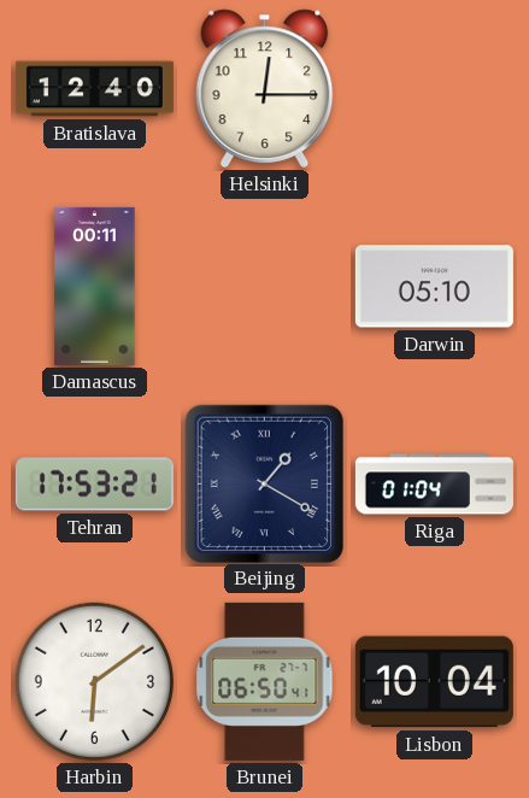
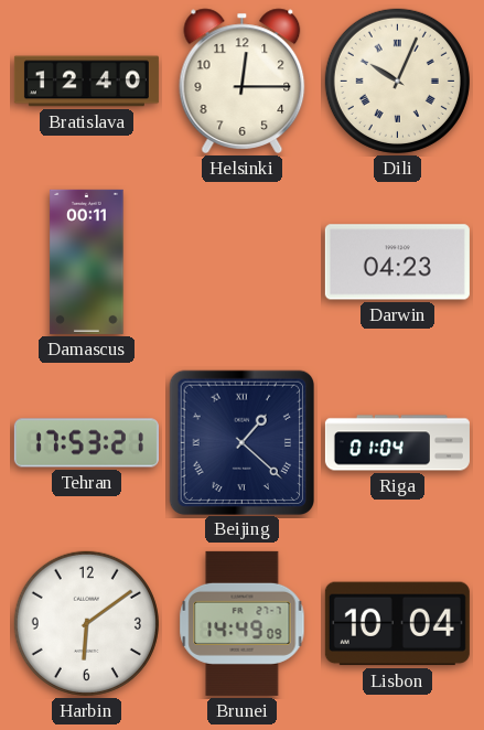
Dili: none -> 10:04 (397, 80)
Darwin: 05:10 -> 04:23 (397, 262)
Beijing: 1:20 -> 1:22 (241, 442)
Brunei: 06:50 -> 14:49 (243, 623)
